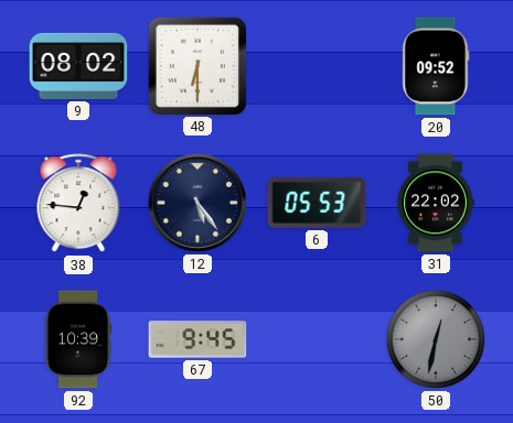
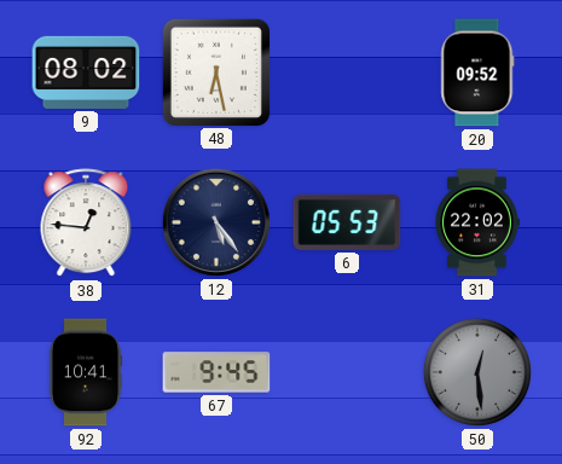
48: 6:30 -> 6:28 (215, 71)
92: 10:39 -> 10:41 (86, 372)
50: 12:32 -> 12:29 (477, 372)
